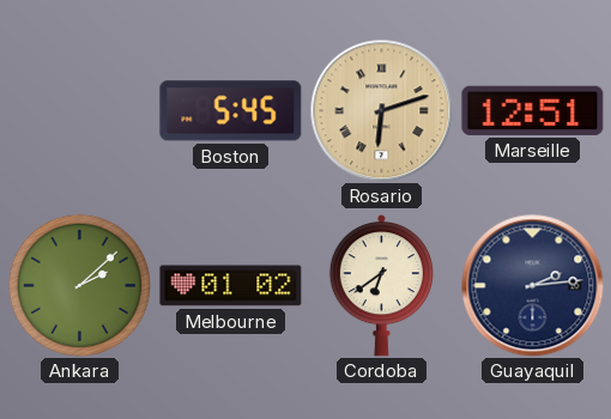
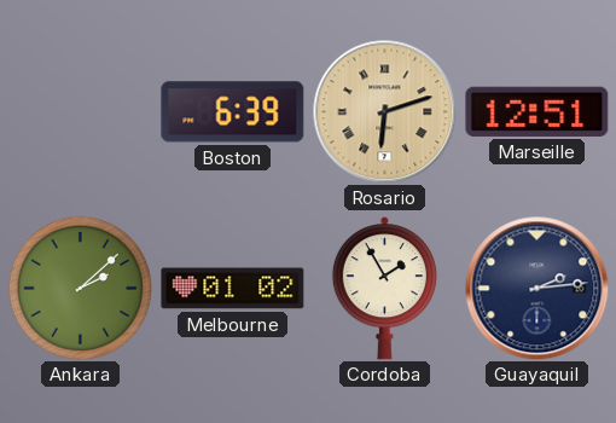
Boston: 5:45 -> 6:39 (233, 112)
Cordoba: 6:39 -> 1:55 (384, 289)
